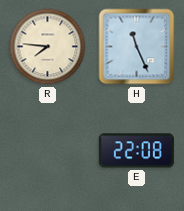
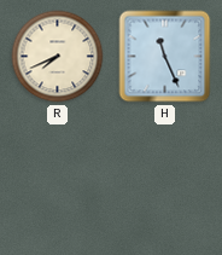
R: 7:46 -> 7:41 (58, 57)
E: 22:08 -> none (136, 151)
